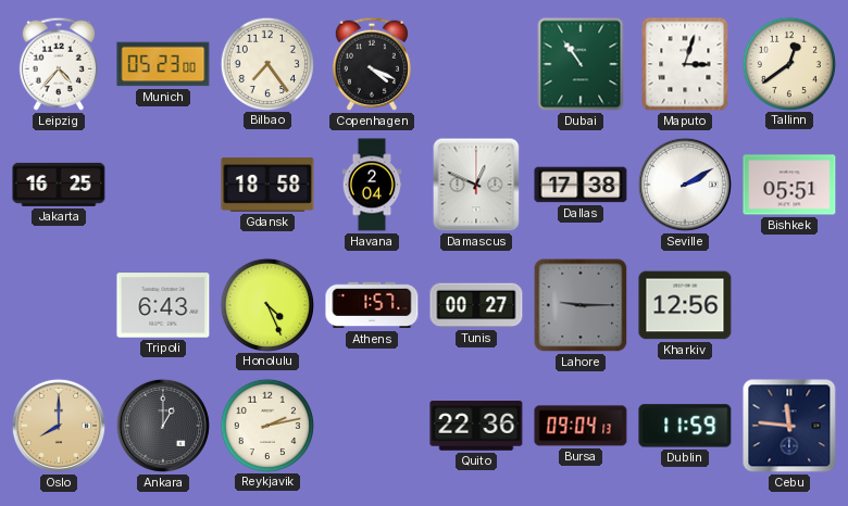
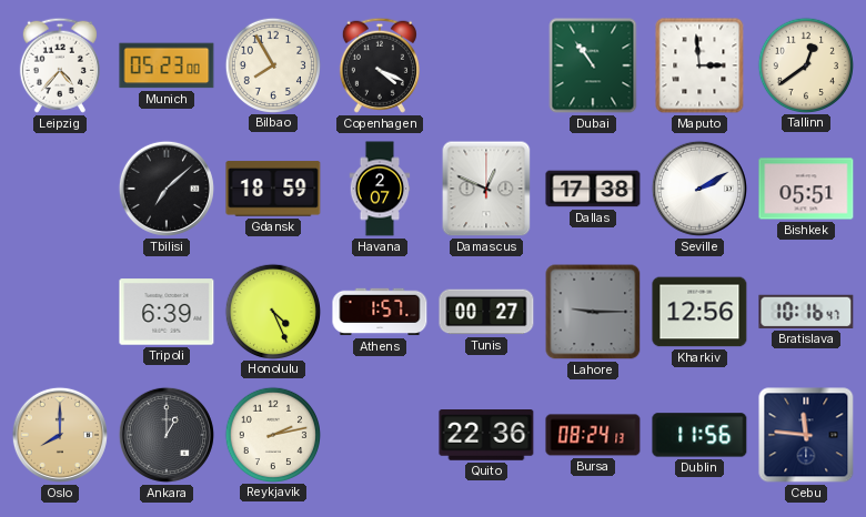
Bilbao: 7:24 -> 7:55 (272, 64)
Maputo: 3:03 -> 2:59 (699, 65)
Jakarta: 16:25 -> none (59, 185)
Tbilisi: none -> 7:08 (167, 189)
Gdansk: 18:58 -> 18:59 (273, 189)
Havana: 2:04 -> 2:07 (380, 189)
Tripoli: 6:43 -> 6:39 (167, 312)
Bratislava: none -> 10:16 (806, 312)
Bursa: 09:04 -> 08:24 (593, 435)
Dublin: 11:59 -> 11:56 (699, 435)
